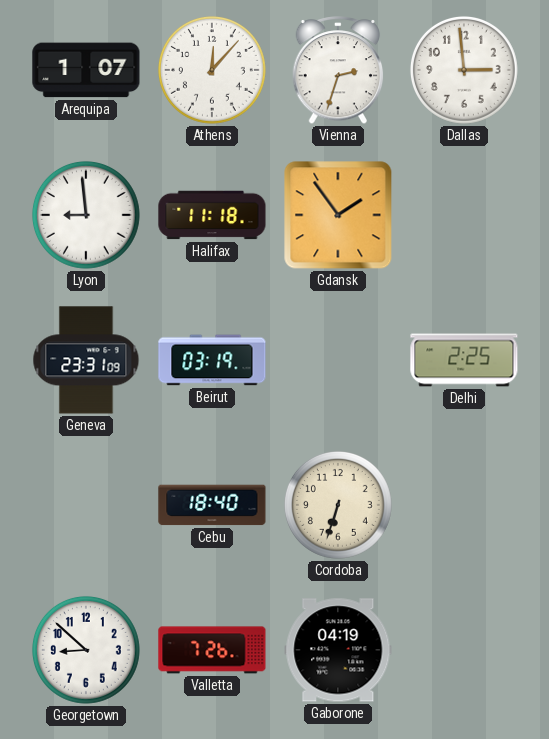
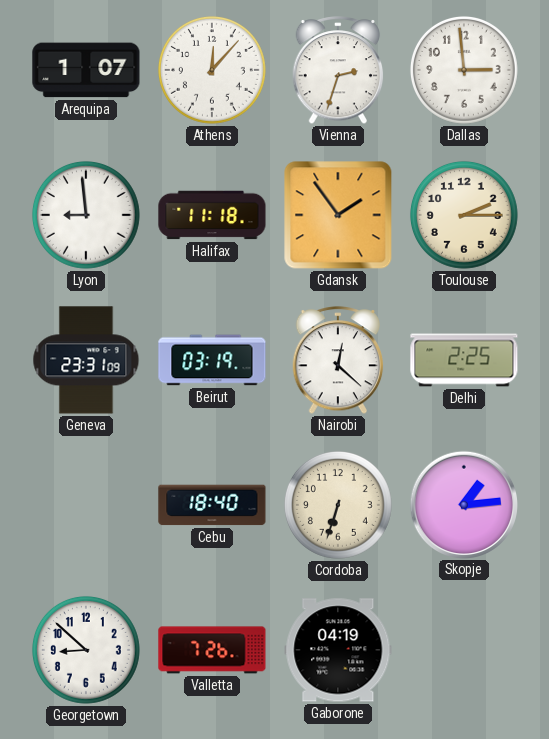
Toulouse: none -> 2:15 (464, 215)
Nairobi: none -> 12:22 (338, 361)
Skopje: none -> 1:14 (463, 504)
